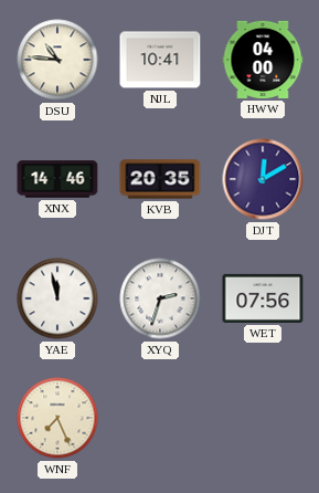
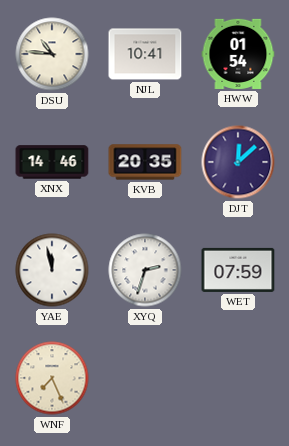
HWW: 04:00 -> 01:54 (238, 54)
DJT: 12:10 -> 12:08 (238, 162)
WET: 07:56 -> 07:59 (238, 270)
